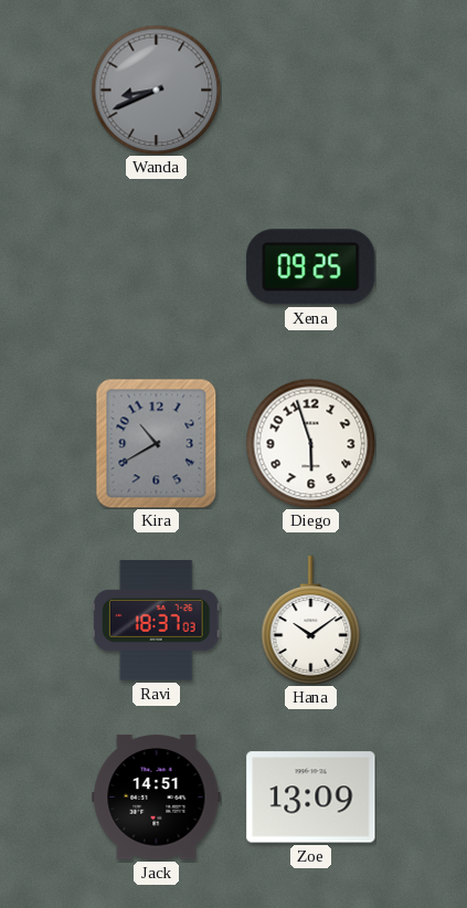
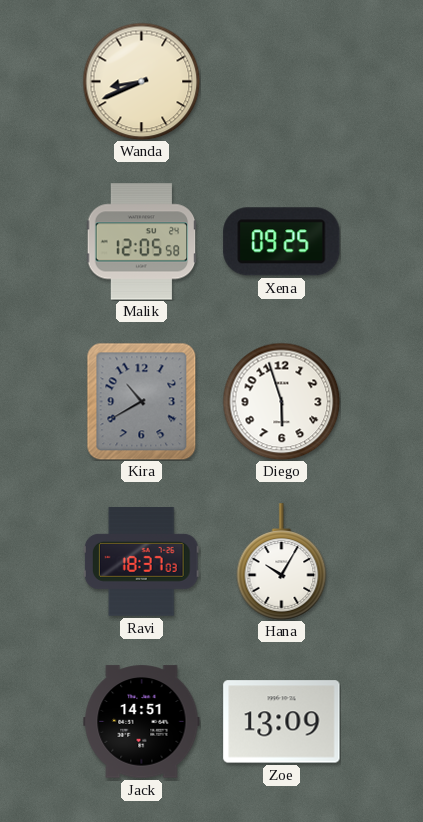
Wanda dial: grey -> cream (141, 81)
Malik: none -> 12:05 (142, 242)
Hana: 10:09 -> 10:05 (282, 562)
